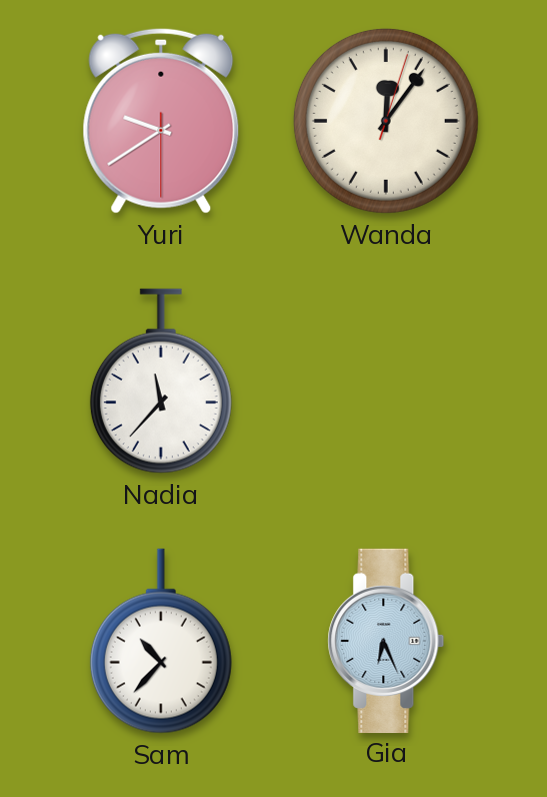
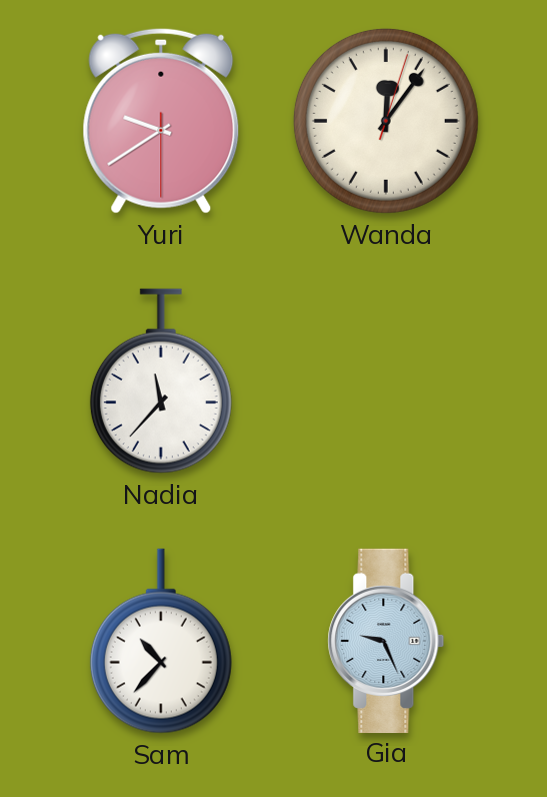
Gia: 6:26 -> 9:26 (386, 640)
